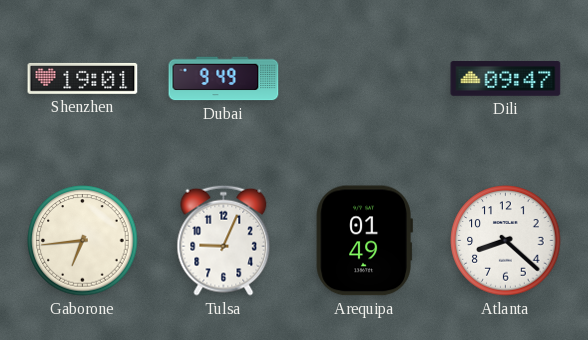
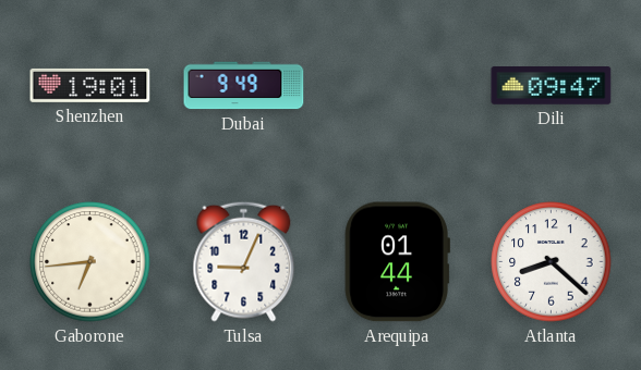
Arequipa: 01:49 -> 01:44 (397, 262)
